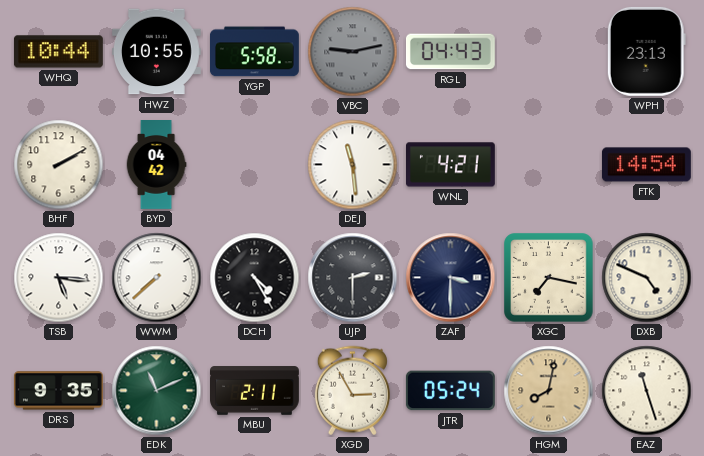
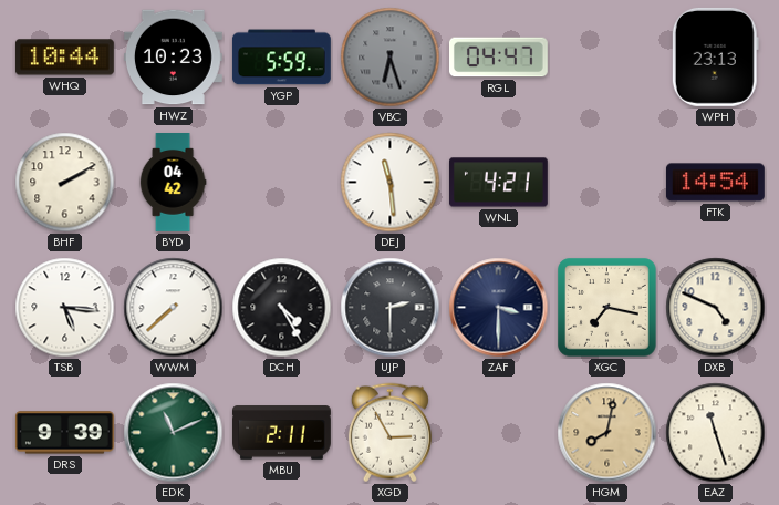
HWZ: 10:55 -> 10:23 (173, 58)
YGP: 5:58 -> 5:59 (281, 58)
VBC: 9:13 -> 6:27 (391, 58)
RGL: 04:43 -> 04:47 (498, 58)
DRS: 9:35 -> 9:39 (64, 433)
JTR: 05:24 -> none (450, 391)
